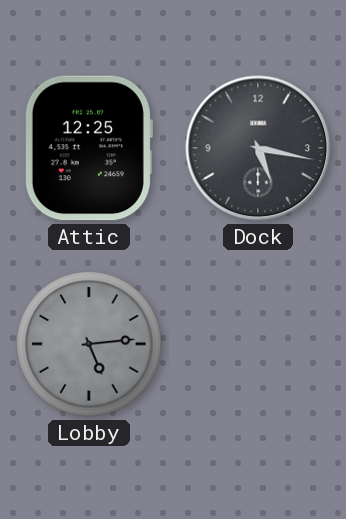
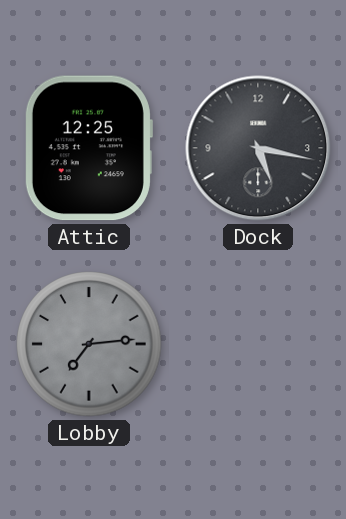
Lobby: 5:14 -> 7:14 (89, 344)
